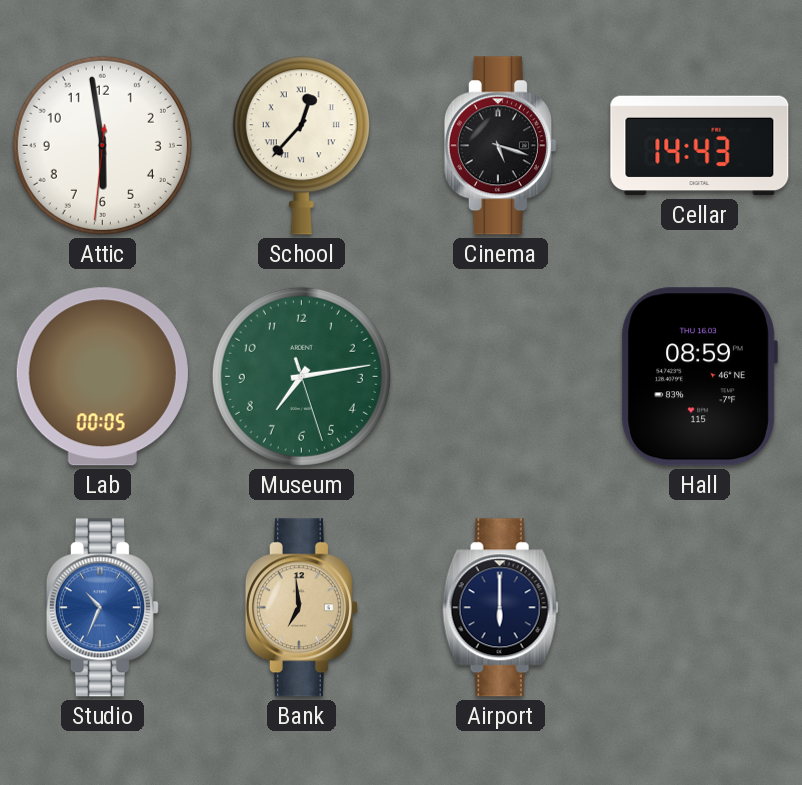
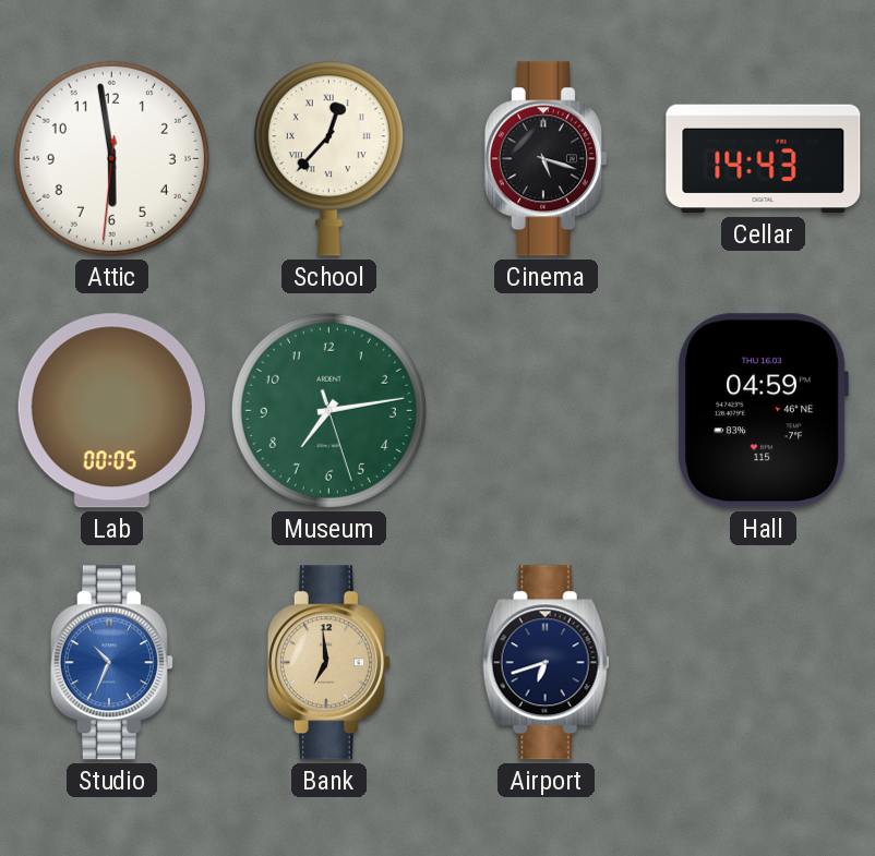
Hall: 08:59 -> 04:59 (763, 411)
Airport: 6:00 -> 6:42 (546, 663)
